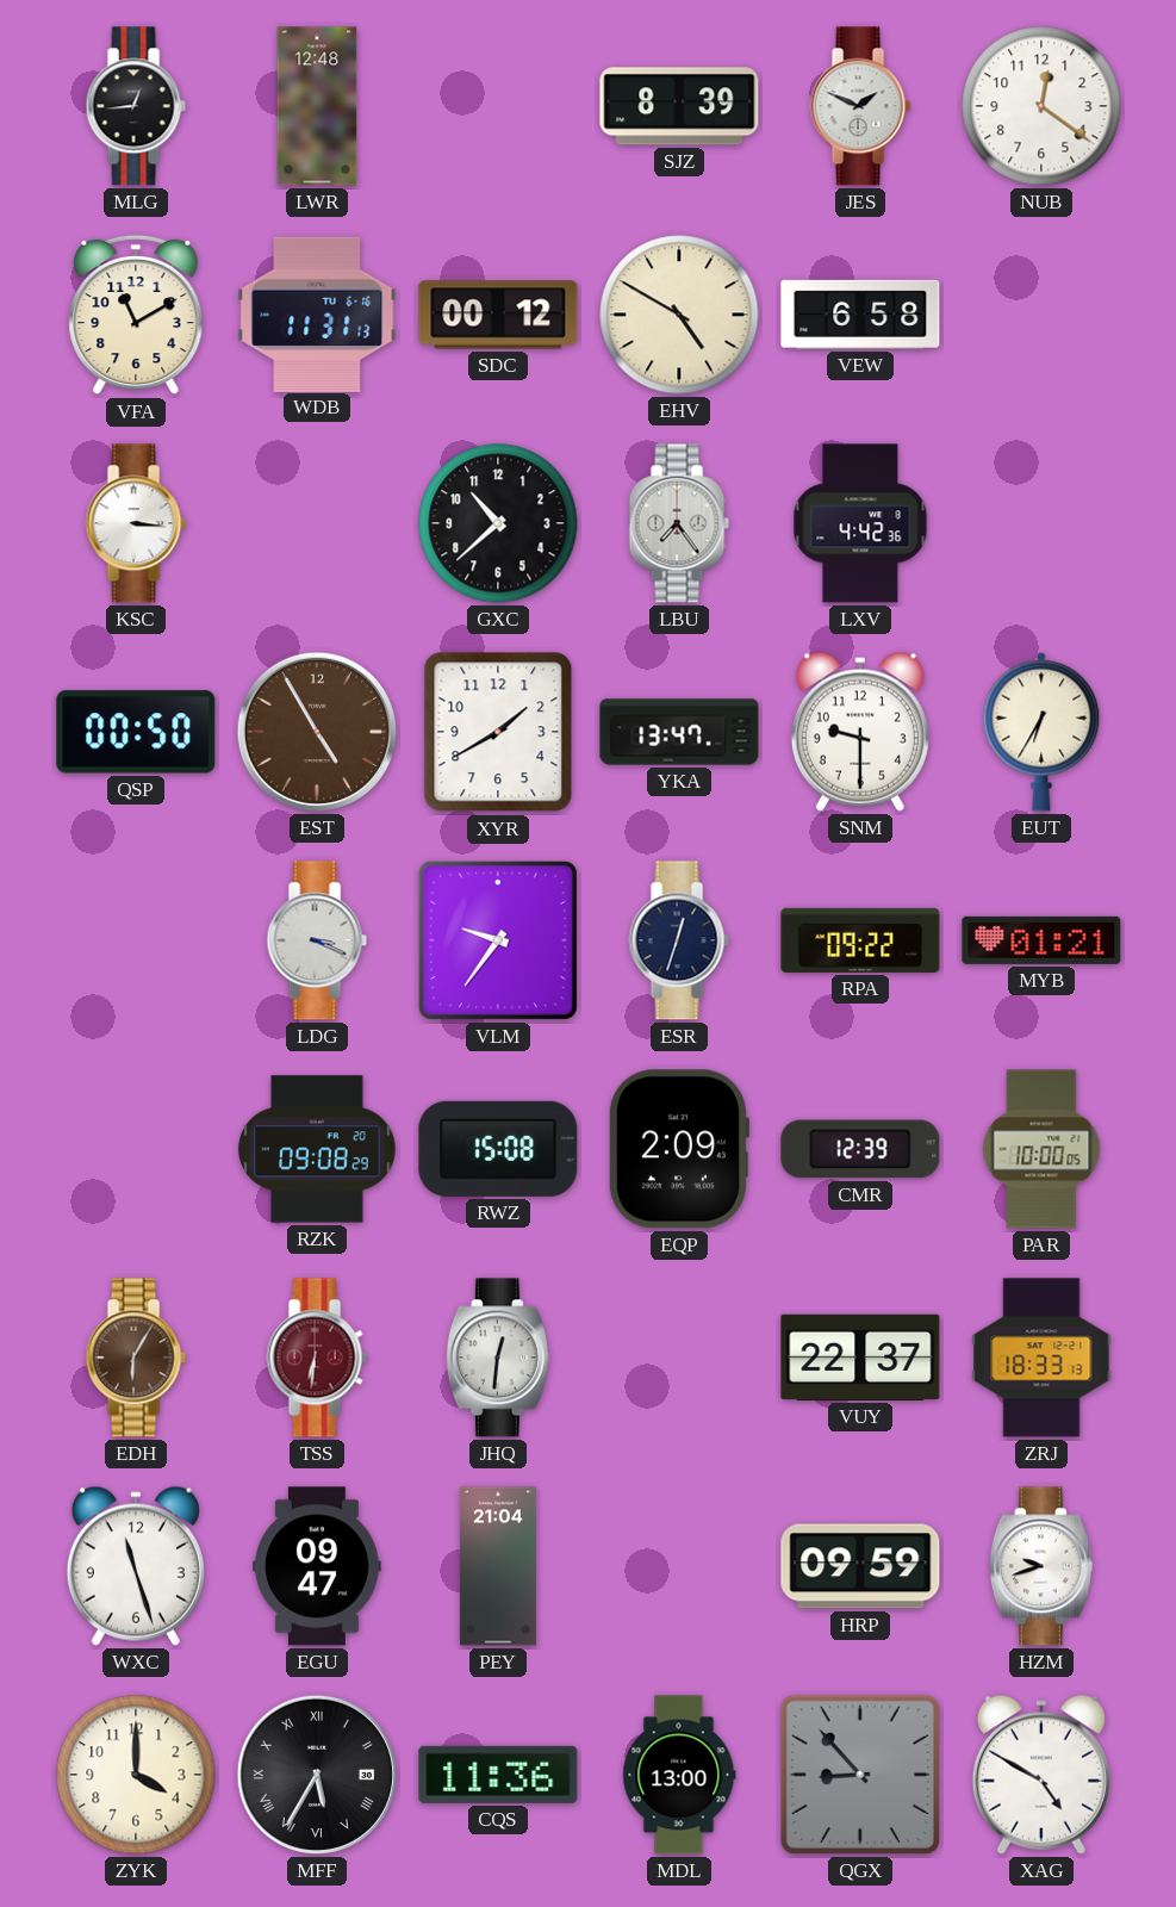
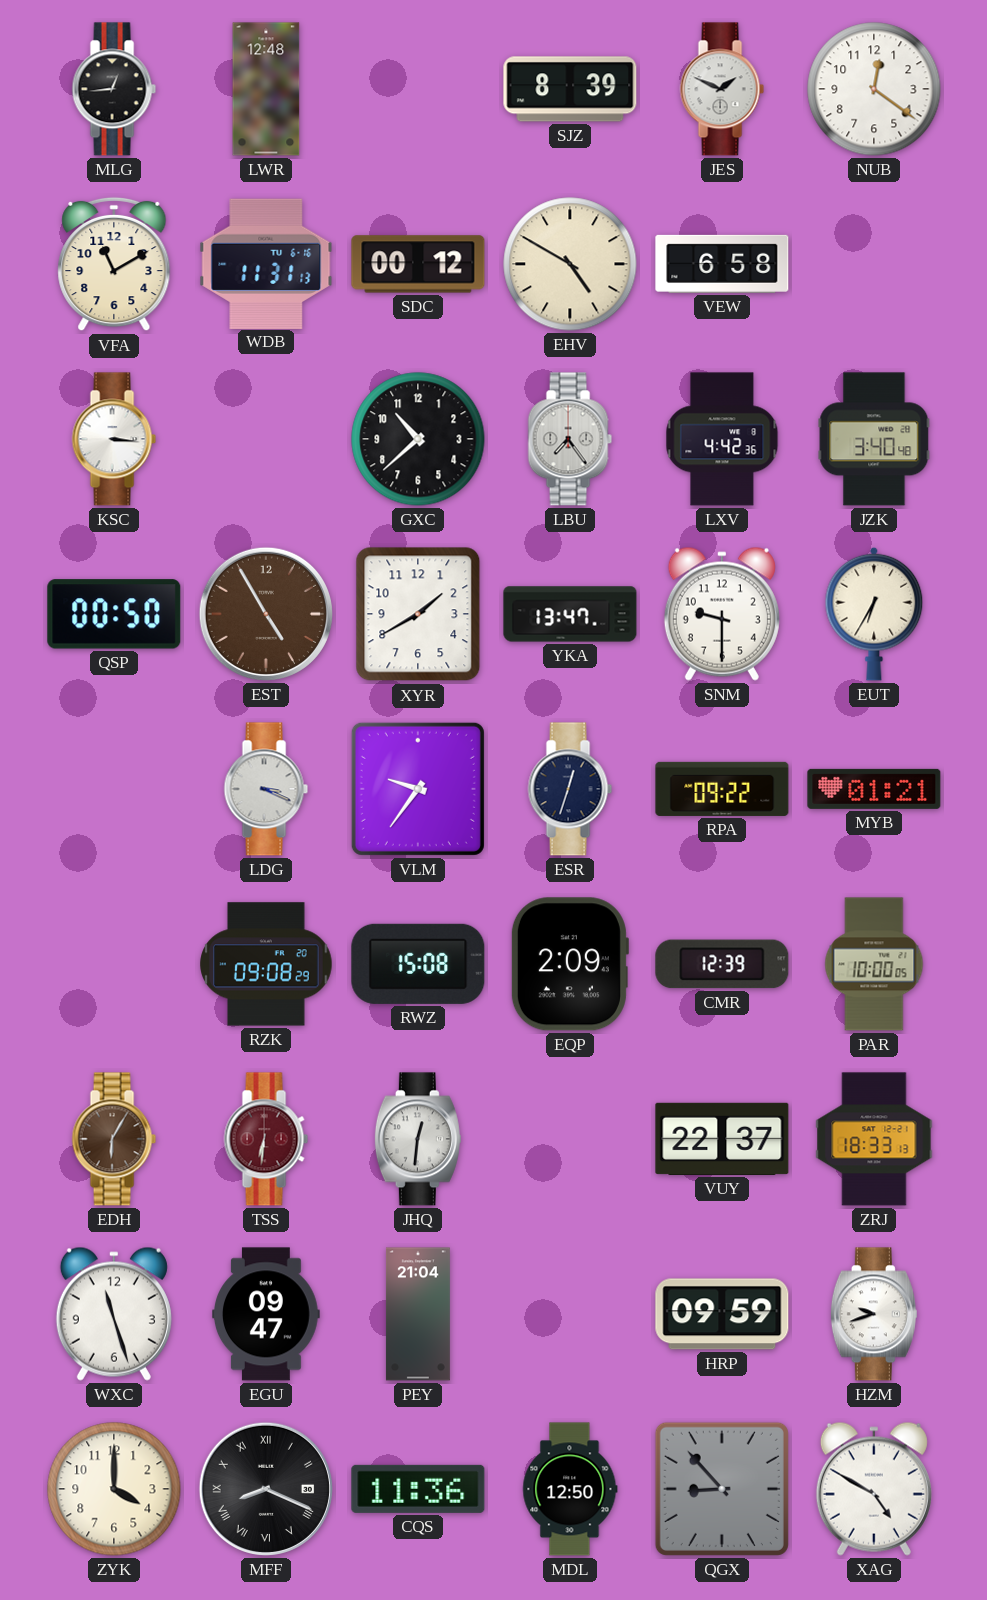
JZK: none -> 3:40 (874, 439)
MFF: 5:35 -> 8:19 (266, 1489)
MDL: 13:00 -> 12:50 (570, 1489)
